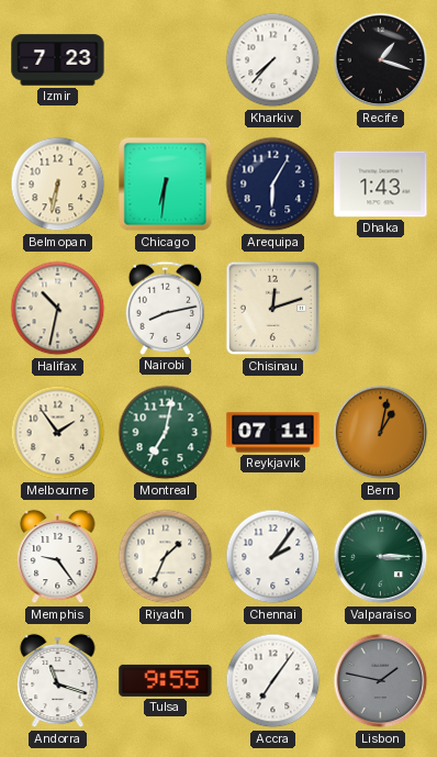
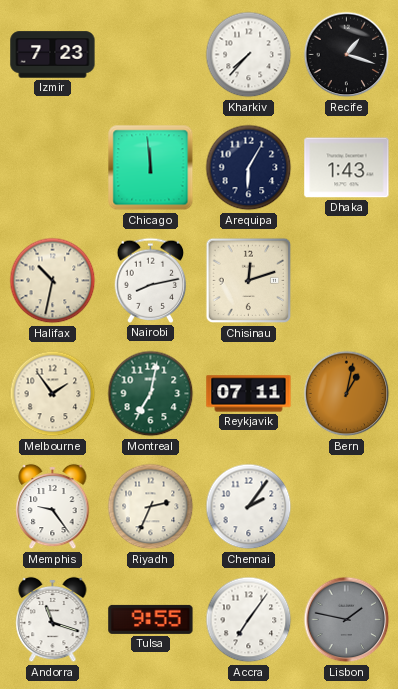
Belmopan: 6:32 -> none (58, 185)
Chicago: 6:31 -> 11:59 (151, 168)
Riyadh: 1:34 -> 2:34 (151, 507)
Valparaiso: 3:15 -> none (381, 557)
